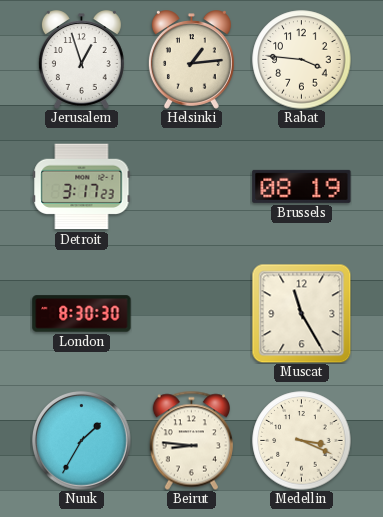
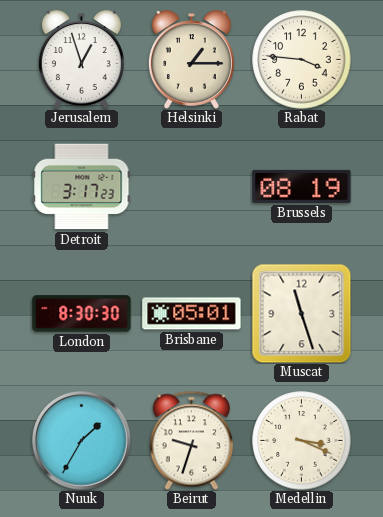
Helsinki: 1:14 -> 1:15 (191, 60)
Brisbane: none -> 05:01 (192, 314)
Muscat: 11:25 -> 11:27 (301, 313)
Beirut: 8:46 -> 9:33 (191, 440)
